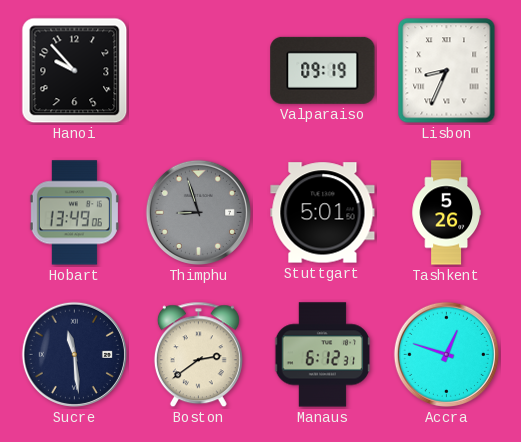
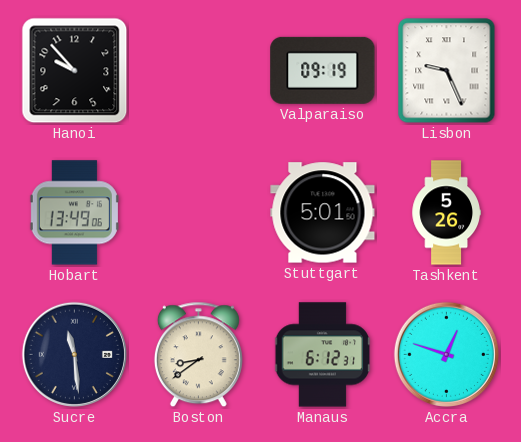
Lisbon: 8:34 -> 9:26 (447, 71)
Thimphu: 8:57 -> none (198, 212)
Boston: 2:39 -> 8:39 (198, 355)
